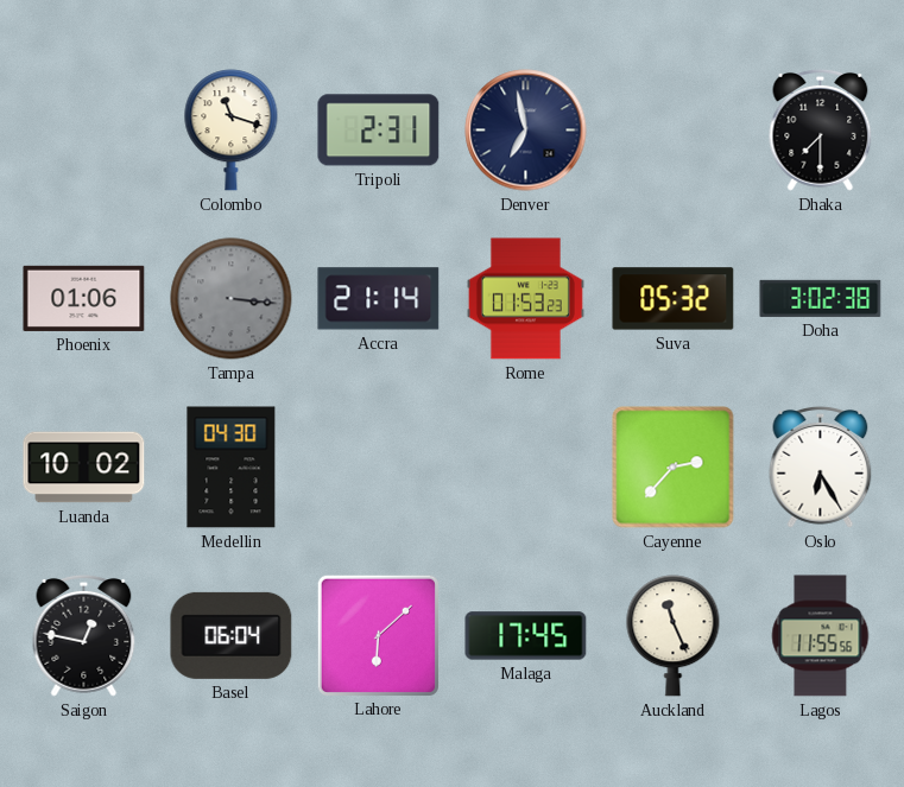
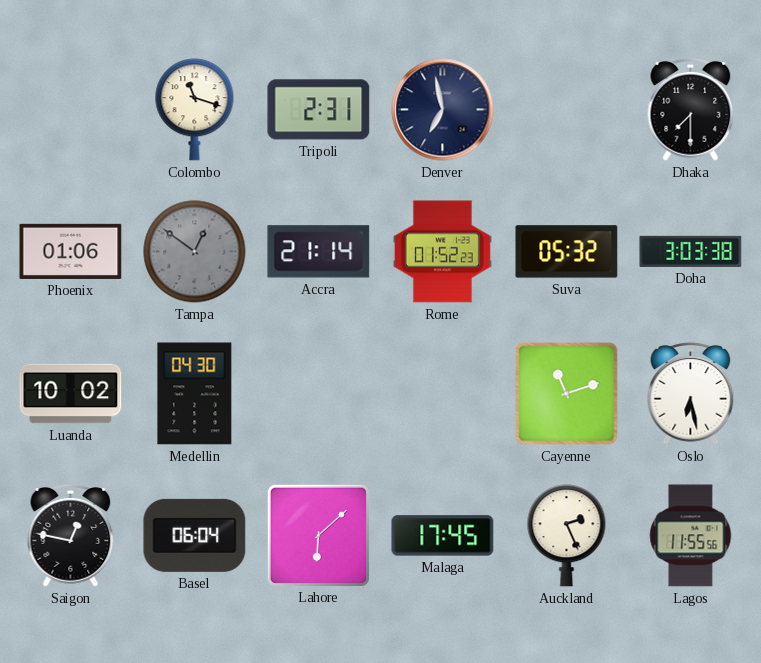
Tampa: 3:16 -> 12:51 (195, 252)
Rome: 01:53 -> 01:52 (442, 252)
Doha: 3:02 -> 3:03 (691, 251)
Cayenne: 2:37 -> 11:12 (567, 394)
Oslo: 6:25 -> 6:28 (691, 394)
Auckland: 11:26 -> 2:26 (567, 536)
